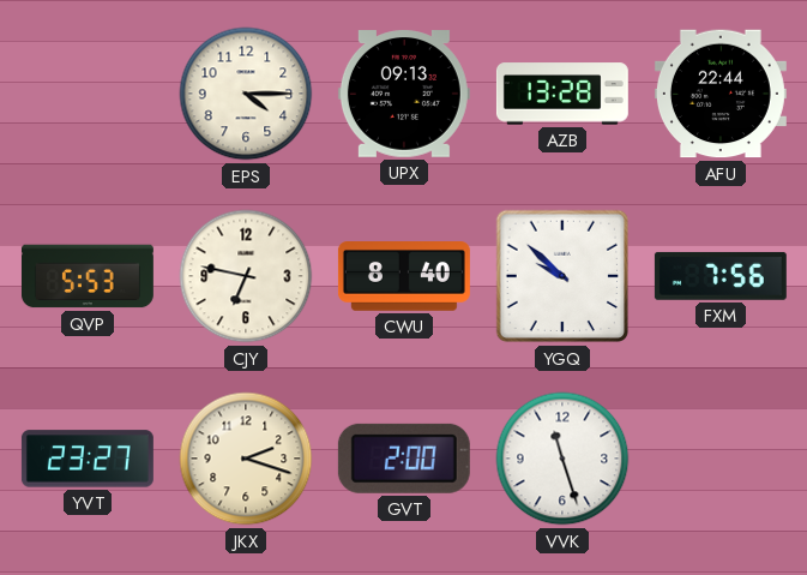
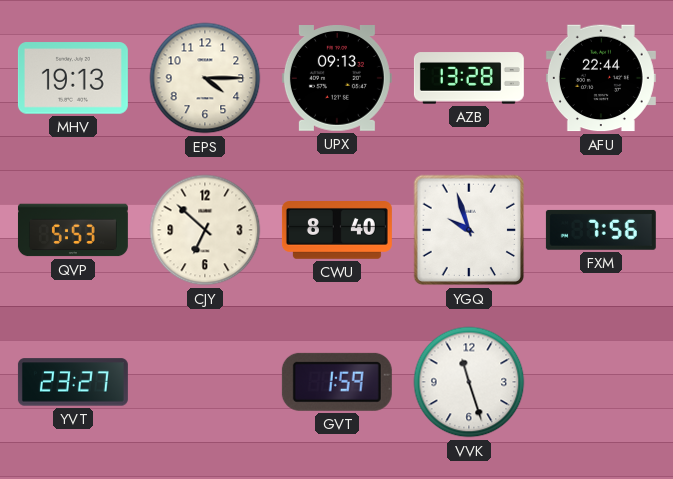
MHV: none -> 19:13 (73, 78)
CJY: 6:47 -> 6:52 (205, 230)
YGQ: 9:52 -> 9:57 (469, 230)
JKX: 2:18 -> none (246, 459)
GVT: 2:00 -> 1:59 (337, 382)
